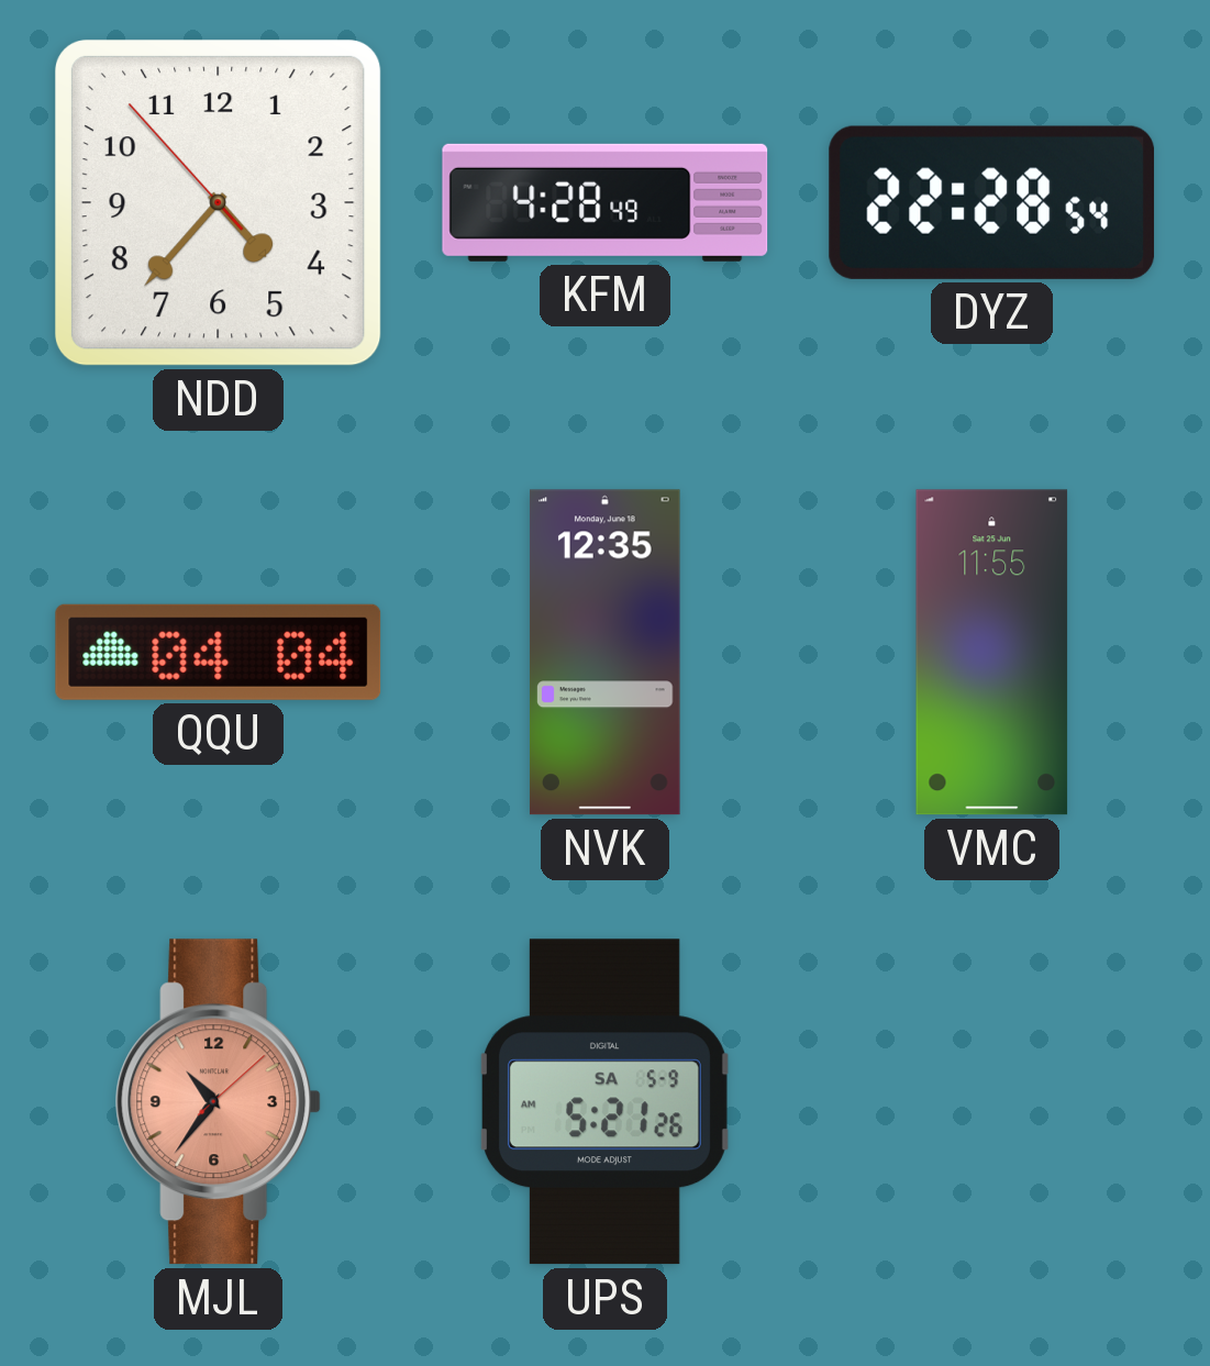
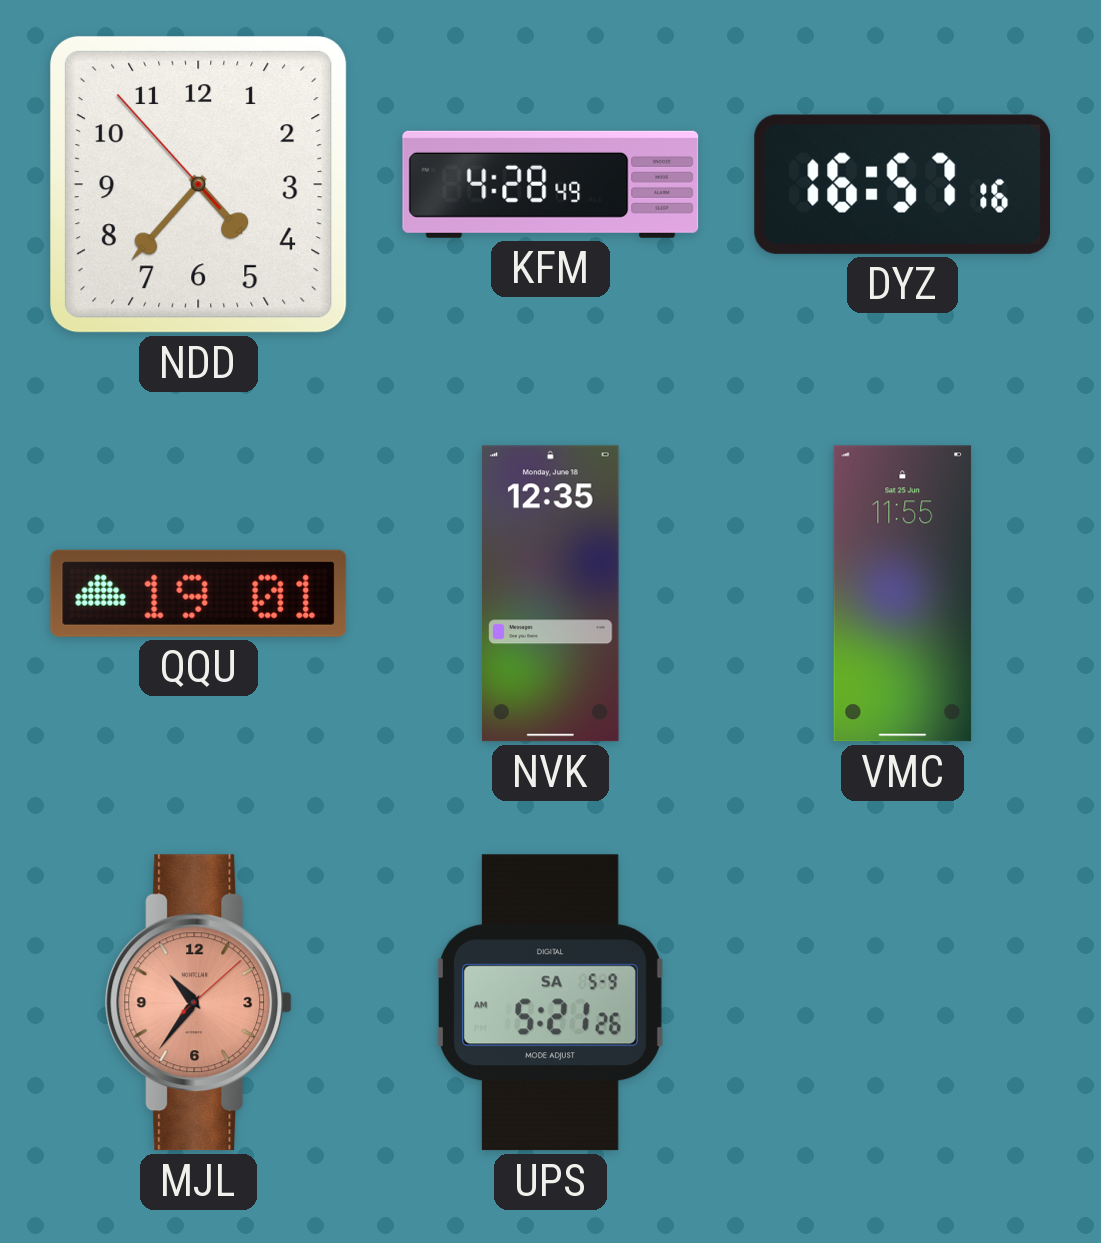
DYZ: 22:28 -> 16:57 (903, 184)
QQU: 04:04 -> 19:01 (199, 593)
